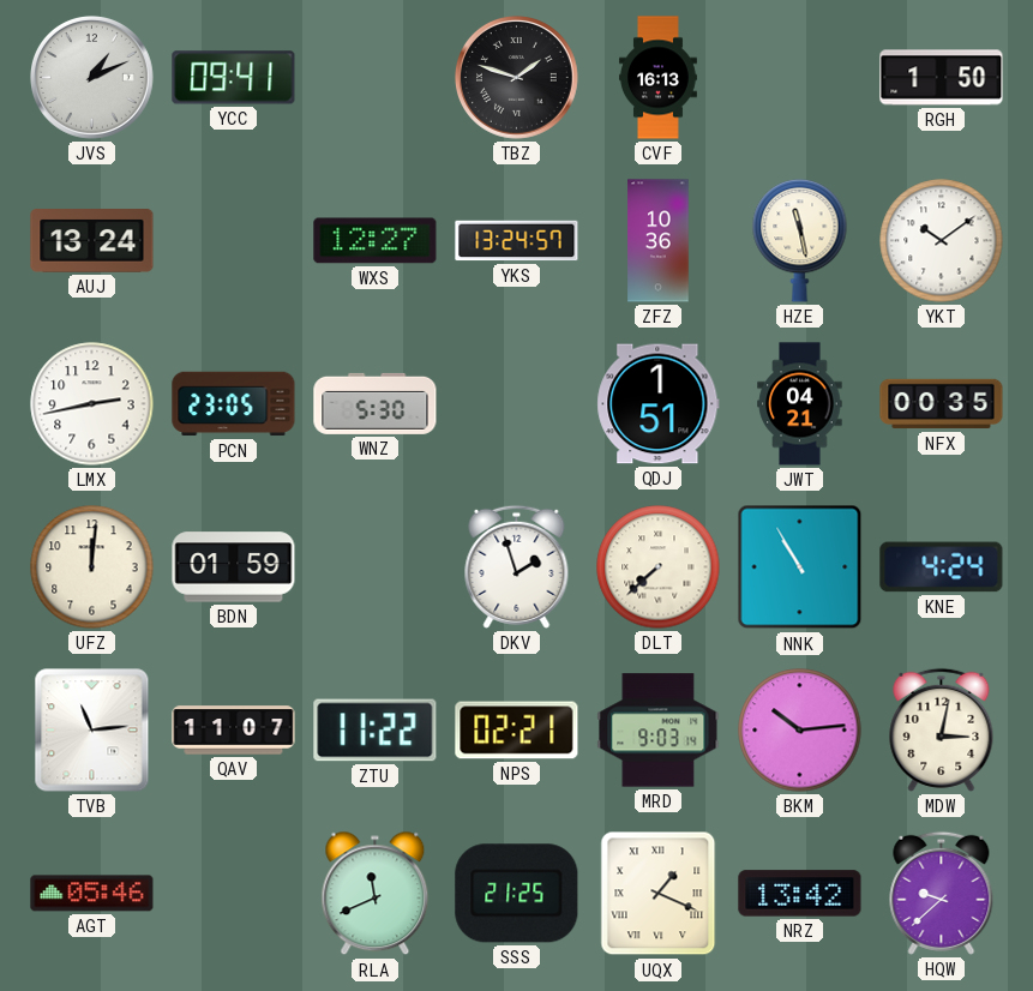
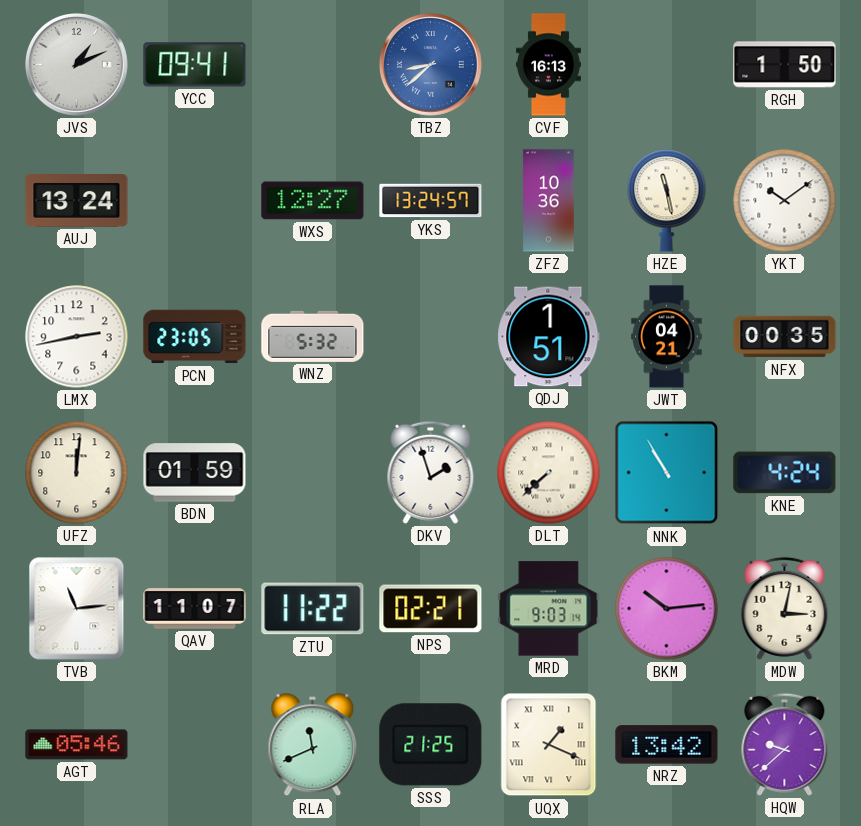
TBZ: 1:48 -> 8:38 (431, 65)
TBZ dial: black -> blue (431, 65)
WNZ: 5:30 -> 5:32 (313, 336)
